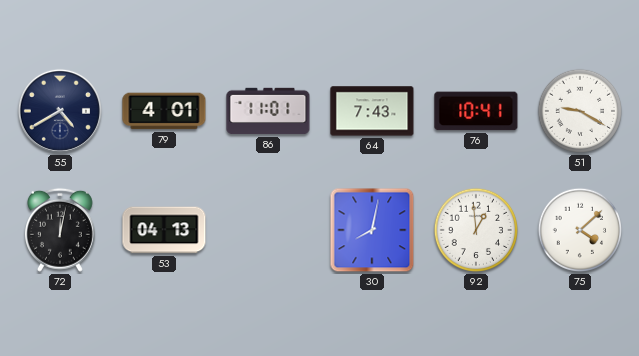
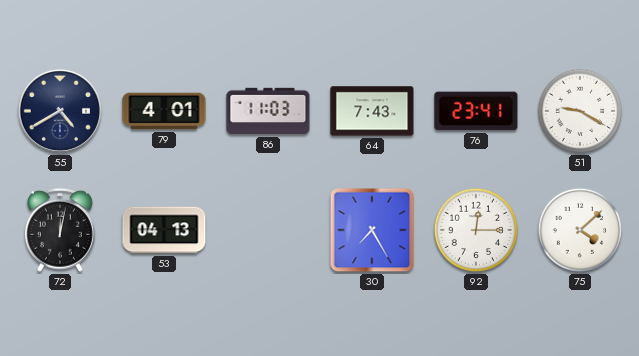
86: 11:01 -> 11:03 (268, 111)
76: 10:41 -> 23:41 (476, 111)
30: 8:02 -> 7:25 (372, 230)
92: 12:59 -> 12:15 (476, 230)
